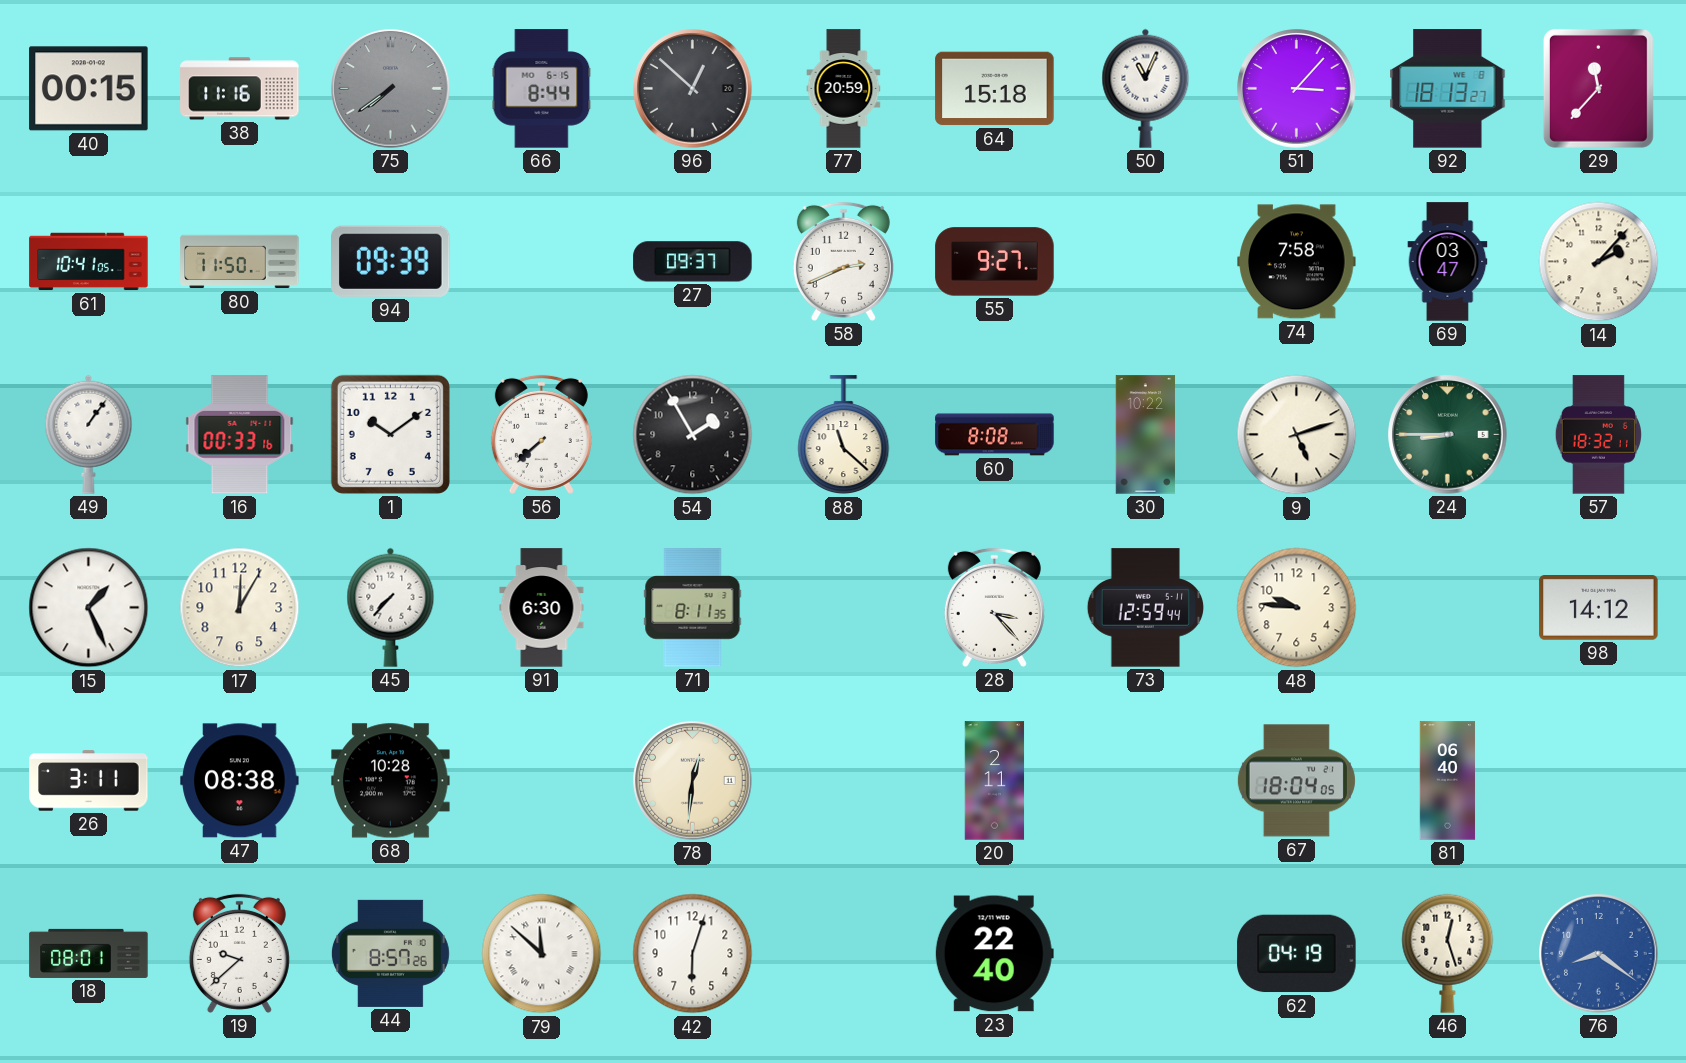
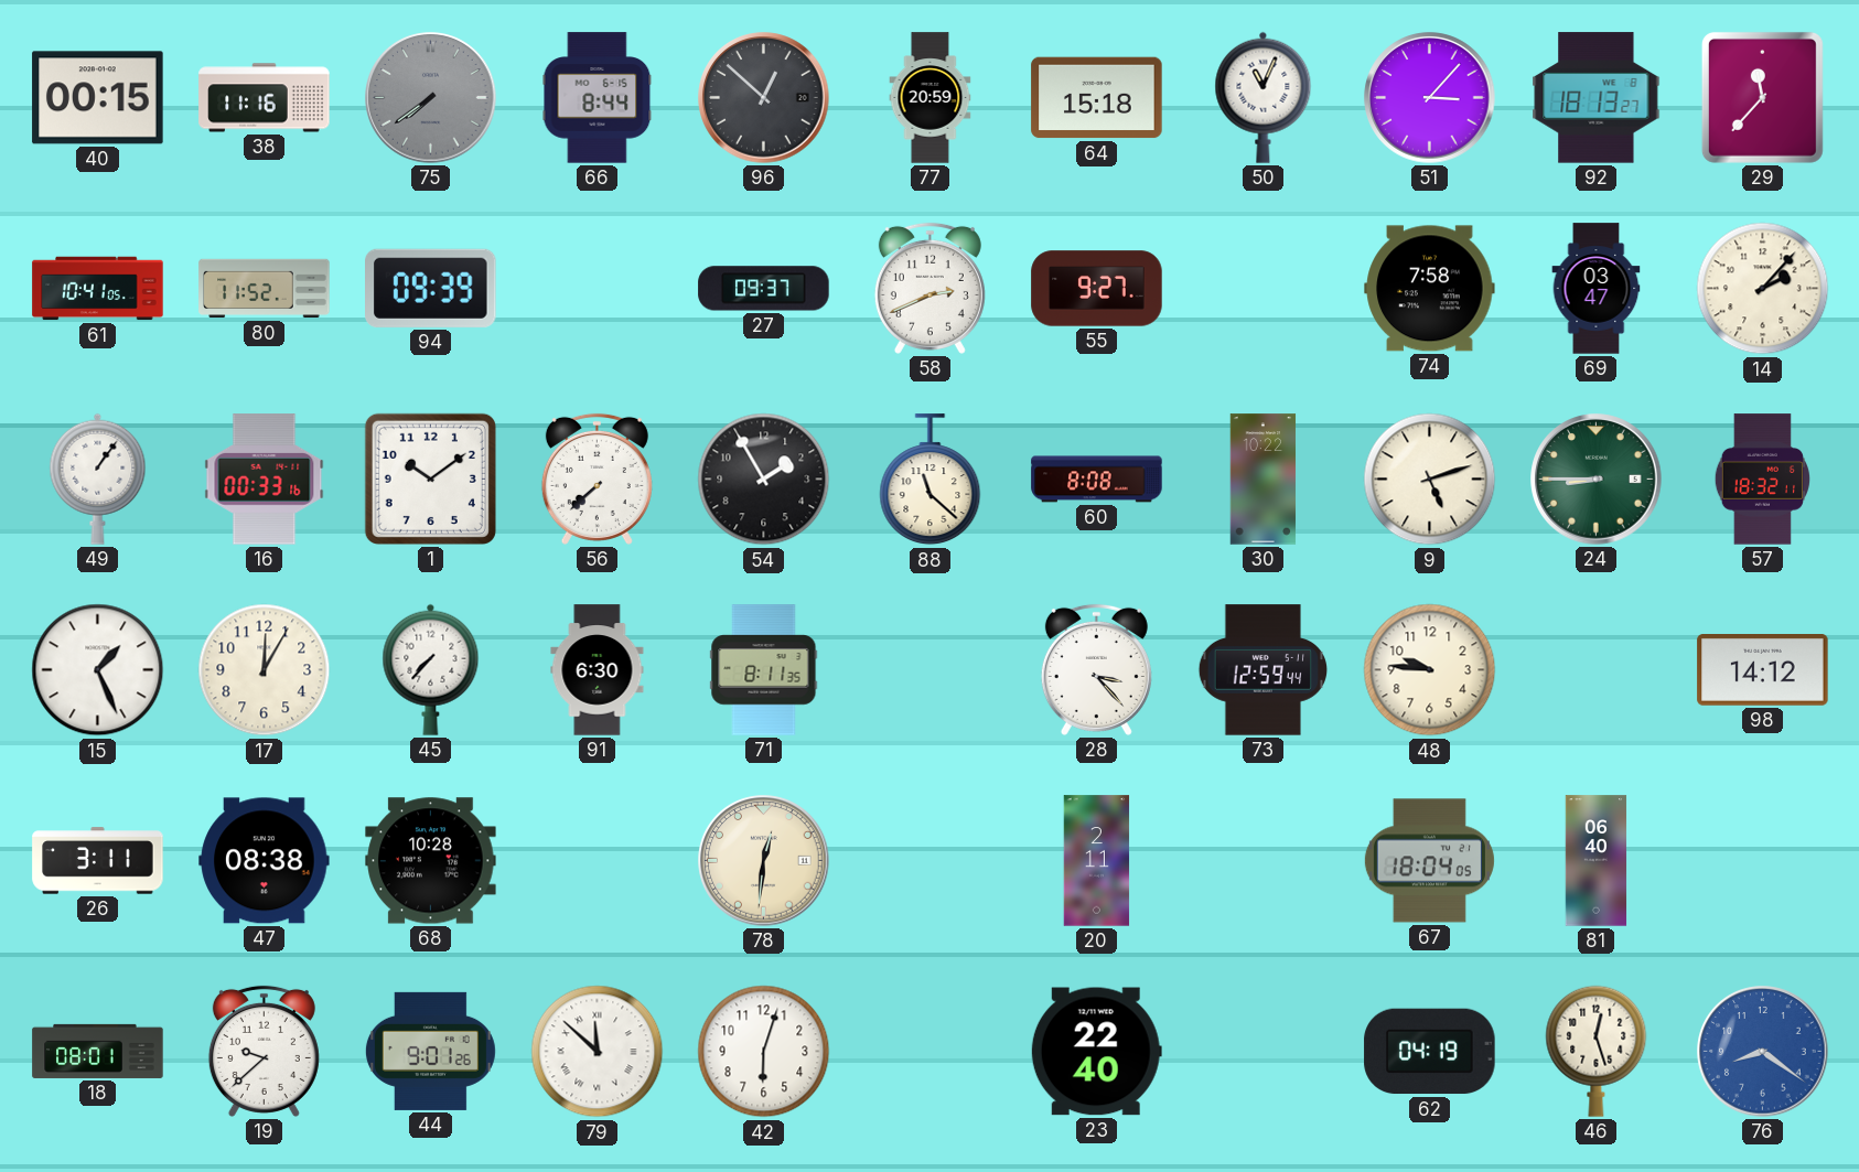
80: 11:50 -> 11:52 (265, 289)
44: 8:57 -> 9:01 (430, 1051)
